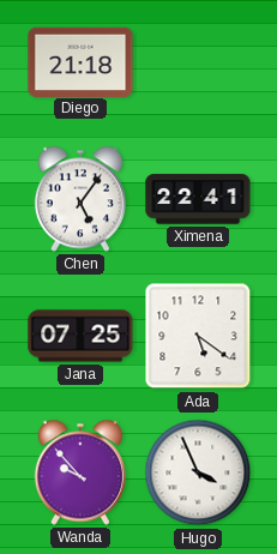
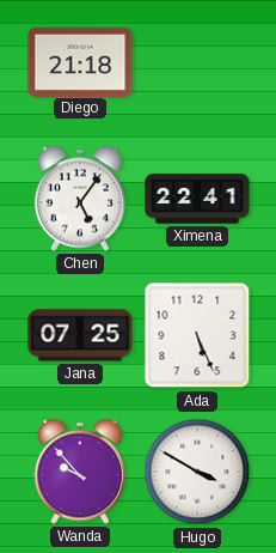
Ada: 5:21 -> 5:26 (197, 335)
Hugo: 3:56 -> 3:50 (197, 472)
